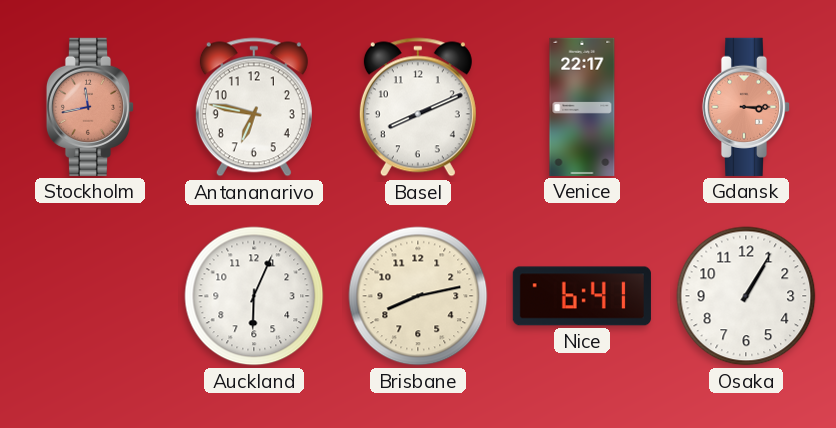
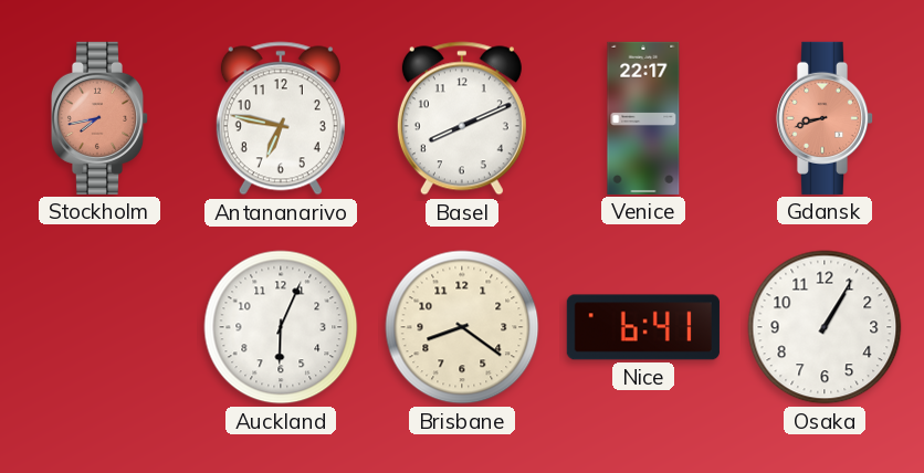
Stockholm: 11:43 -> 7:43 (99, 118)
Gdansk: 3:15 -> 8:42 (825, 118)
Brisbane: 8:13 -> 8:21 (462, 327)
